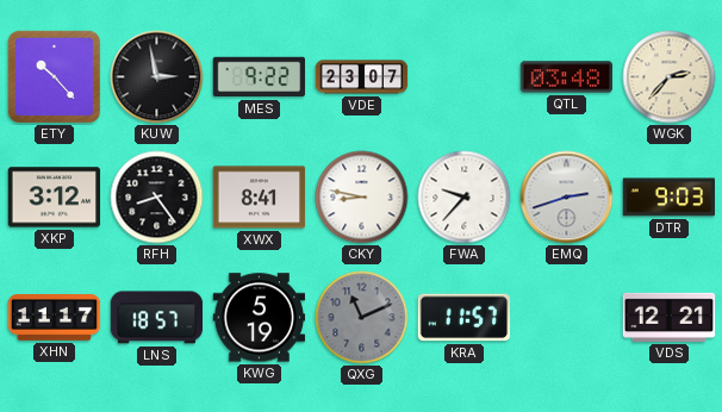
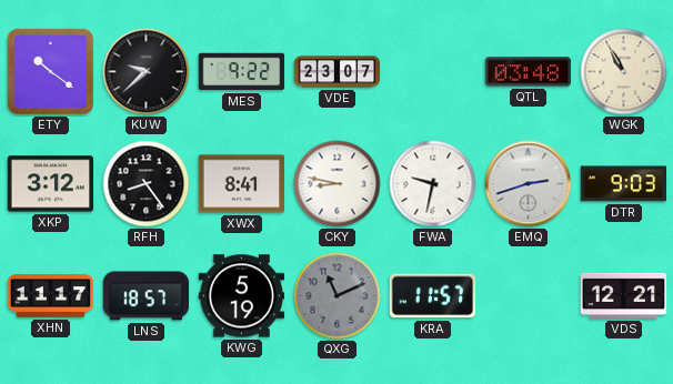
ETY: 10:23 -> 10:21 (51, 72)
KUW: 2:58 -> 9:38 (147, 72)
WGK: 2:37 -> 10:55 (624, 72)
FWA: 9:37 -> 9:32 (433, 184)
